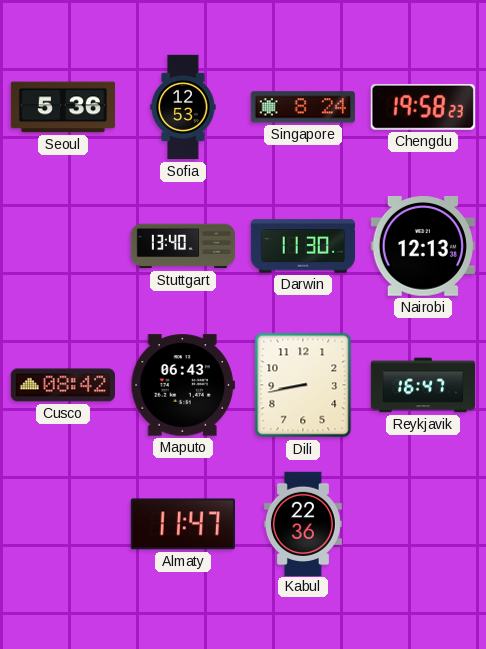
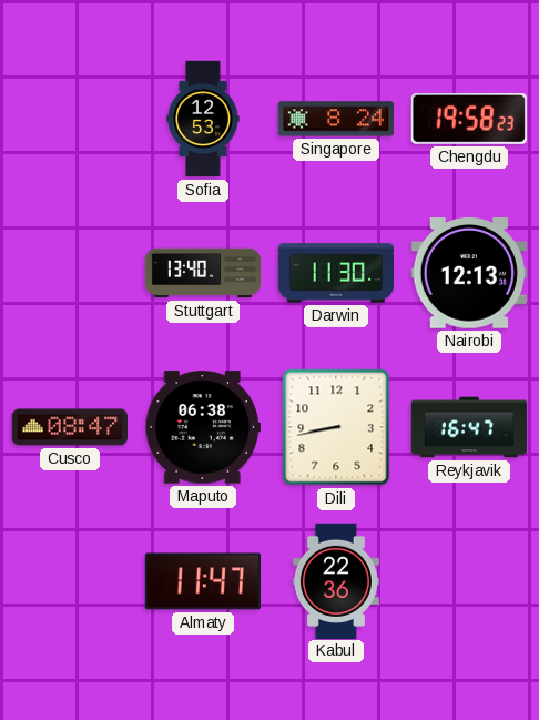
Seoul: 5:36 -> none (62, 107)
Cusco: 08:42 -> 08:47 (69, 427)
Maputo: 06:43 -> 06:38 (202, 427)
